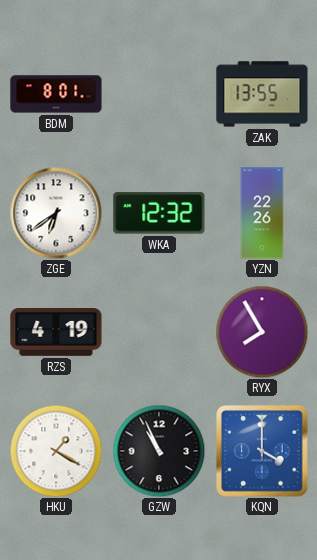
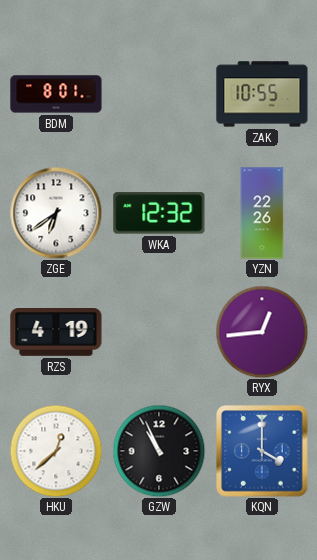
ZAK: 13:55 -> 10:55 (262, 94)
RYX: 7:55 -> 12:44 (262, 332)
HKU: 1:20 -> 12:38 (56, 451)
